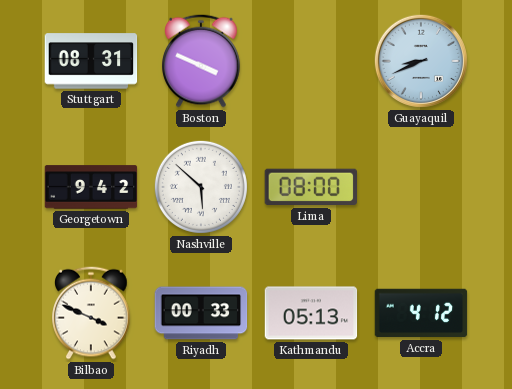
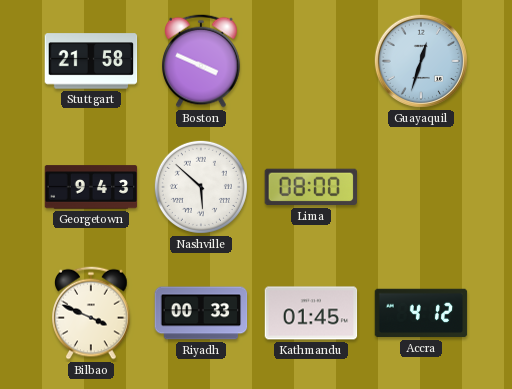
Stuttgart: 08:31 -> 21:58 (91, 61)
Guayaquil: 8:41 -> 12:33 (421, 61)
Georgetown: 9:42 -> 9:43 (91, 187)
Kathmandu: 05:13 -> 01:45 (311, 313)
